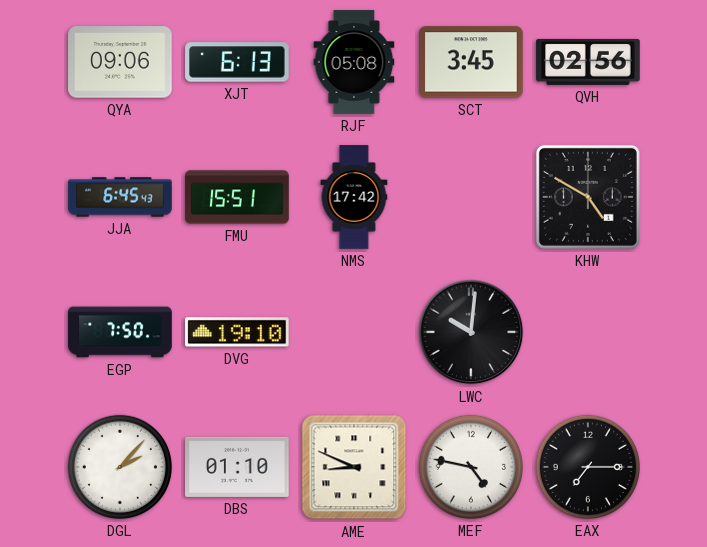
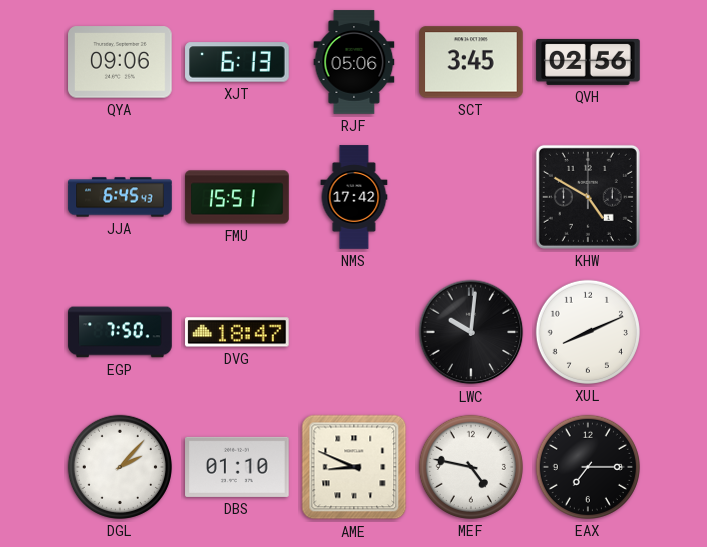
RJF: 05:08 -> 05:06 (354, 62)
DVG: 19:10 -> 18:47 (237, 332)
XUL: none -> 8:11 (588, 332)
